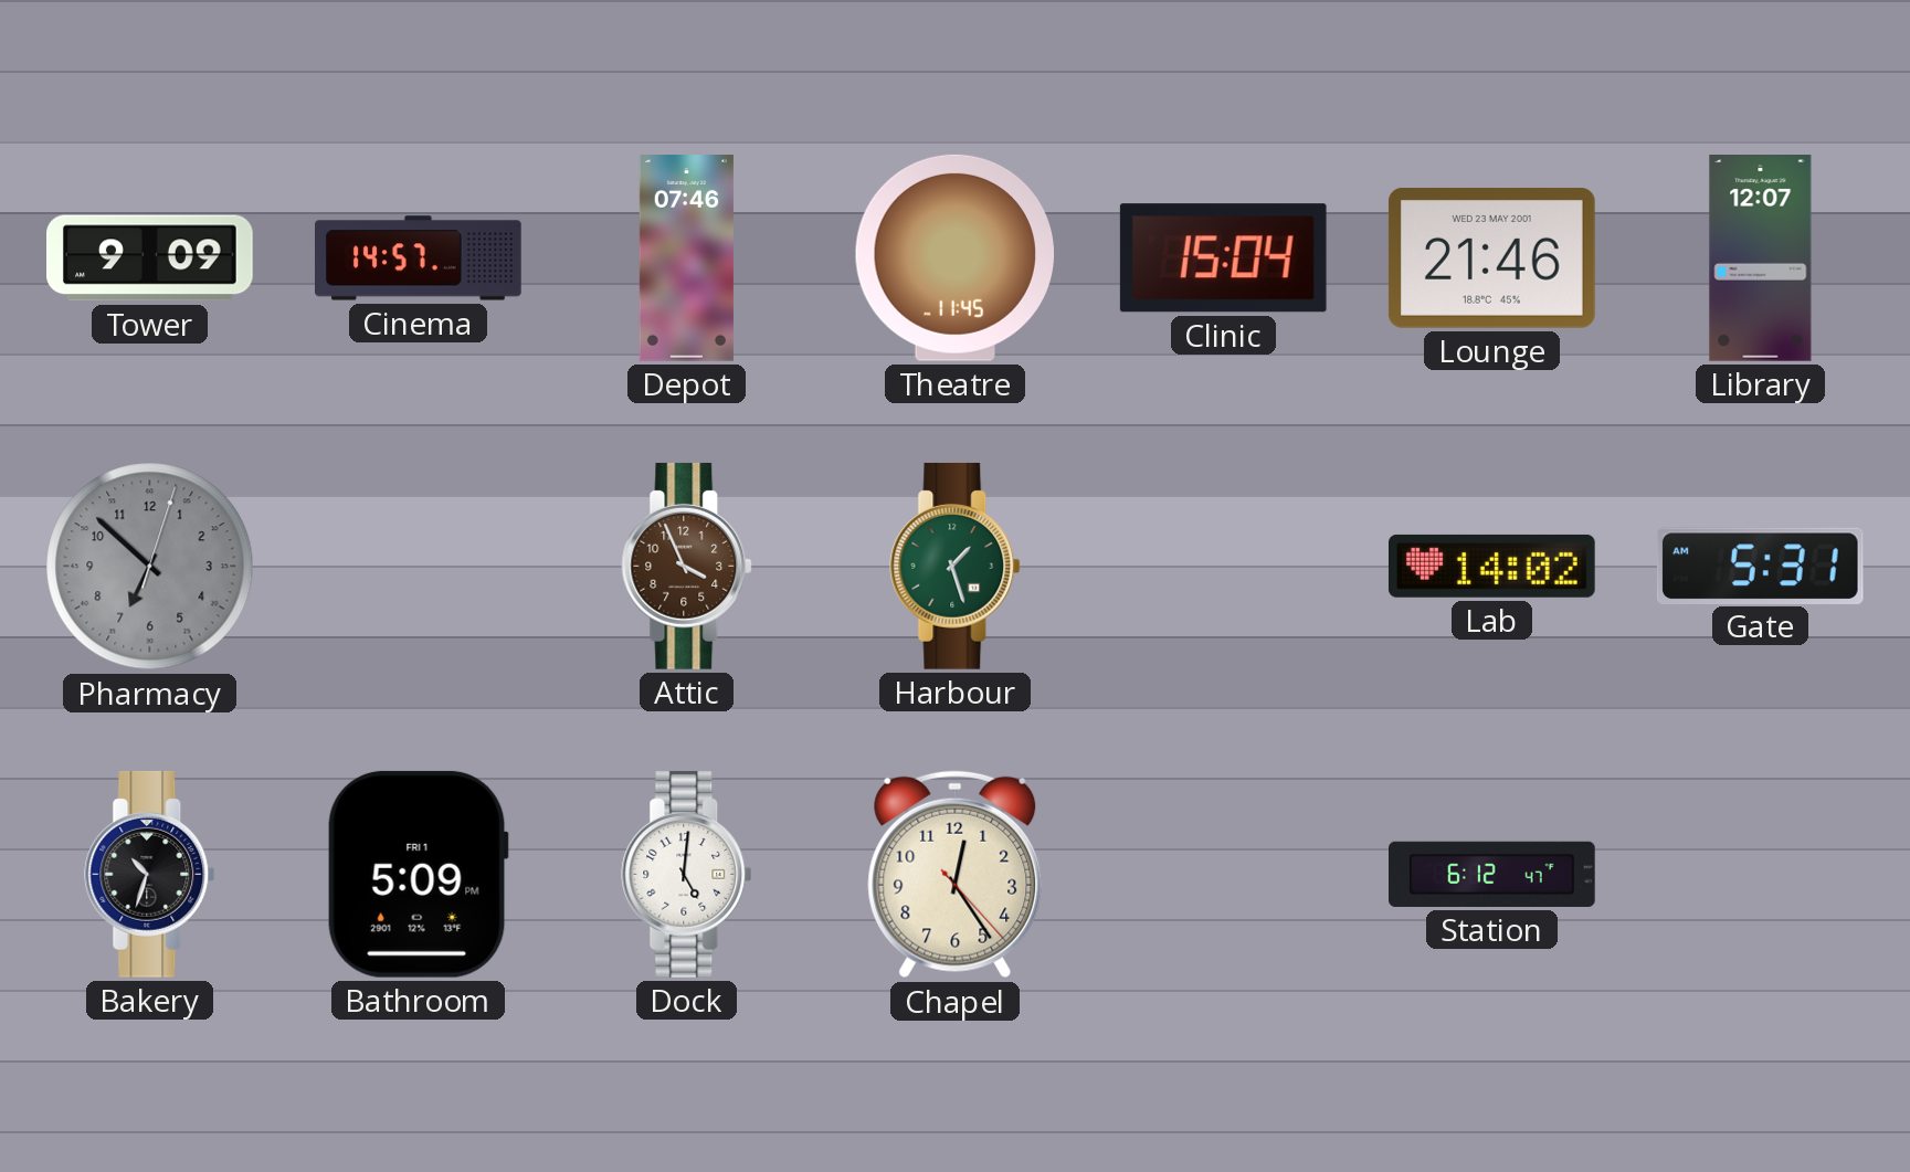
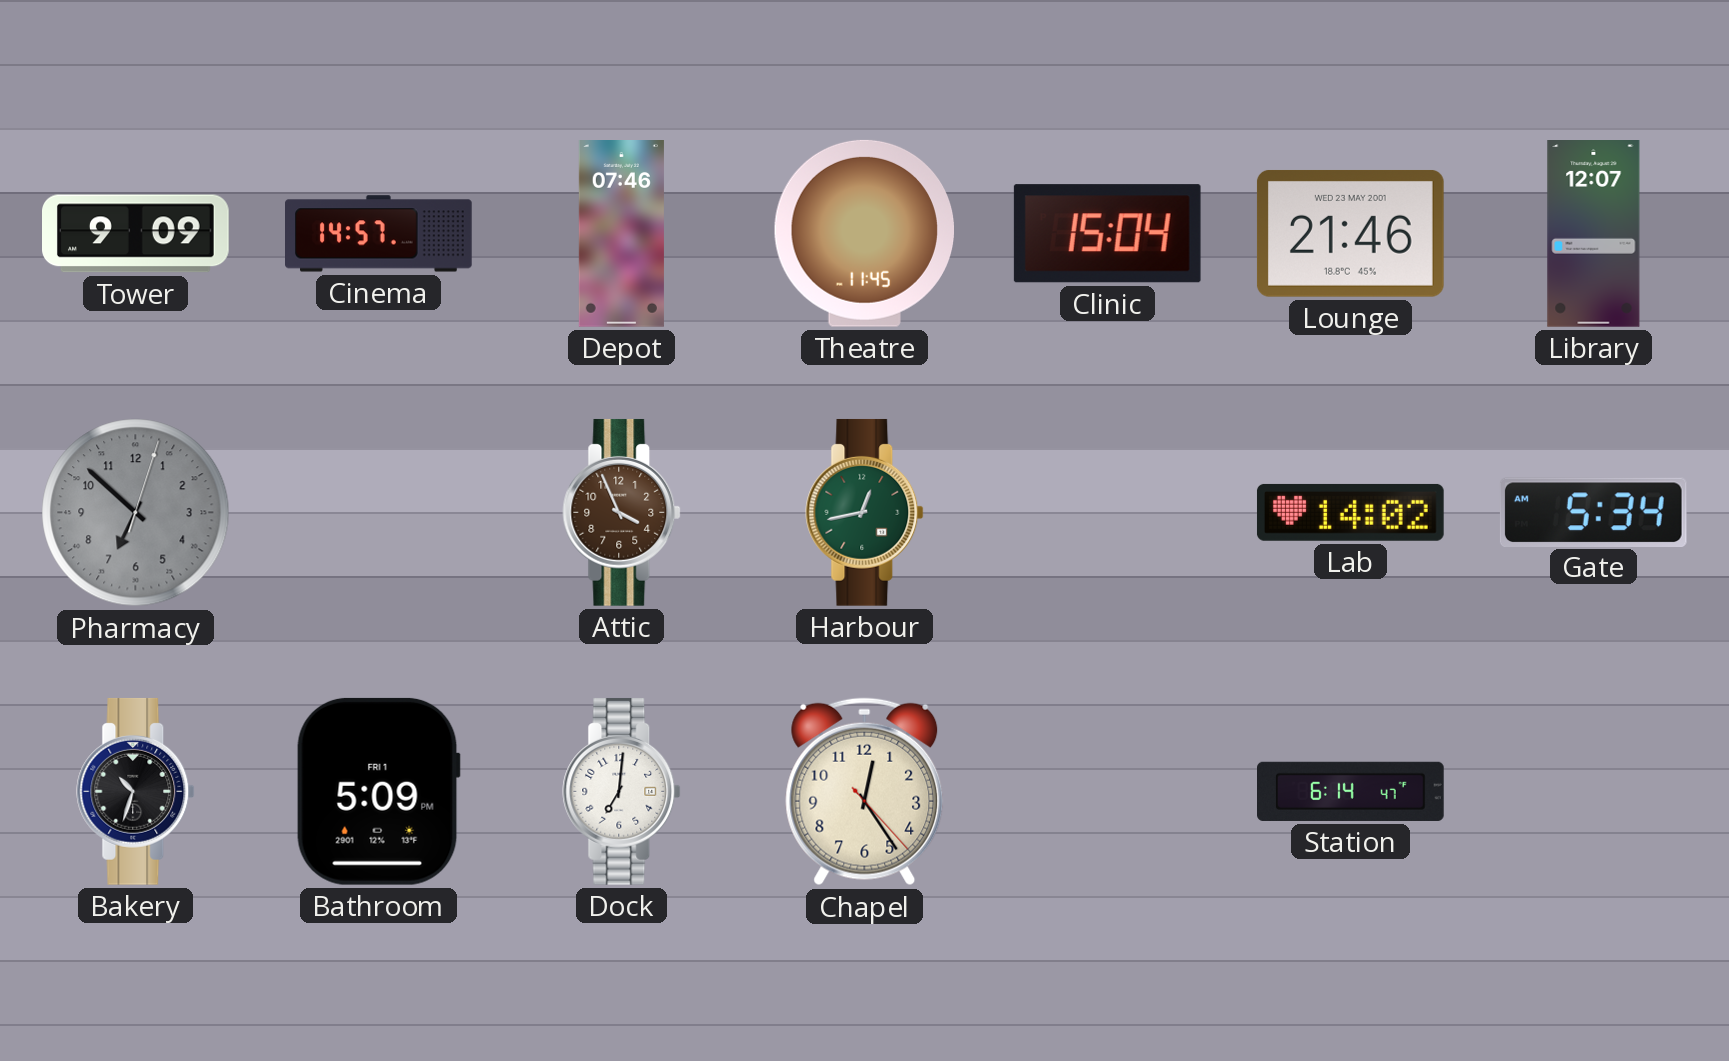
Harbour: 1:27 -> 12:43 (865, 512)
Gate: 5:31 -> 5:34 (1593, 512)
Dock: 5:01 -> 7:01 (622, 791)
Station: 6:12 -> 6:14 (1351, 791)
